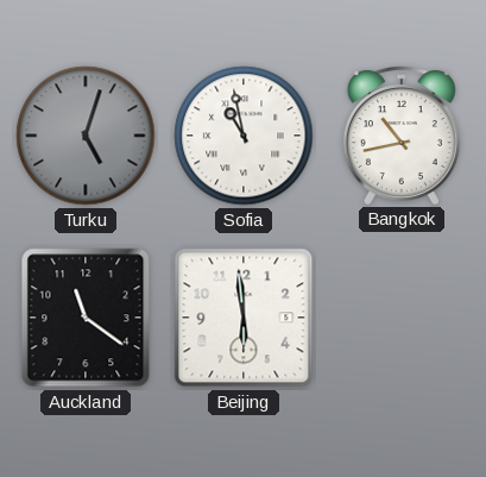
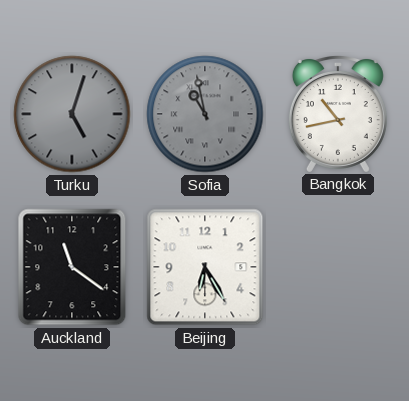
Sofia dial: white -> grey (205, 114)
Beijing: 5:59 -> 6:25 (205, 267)
